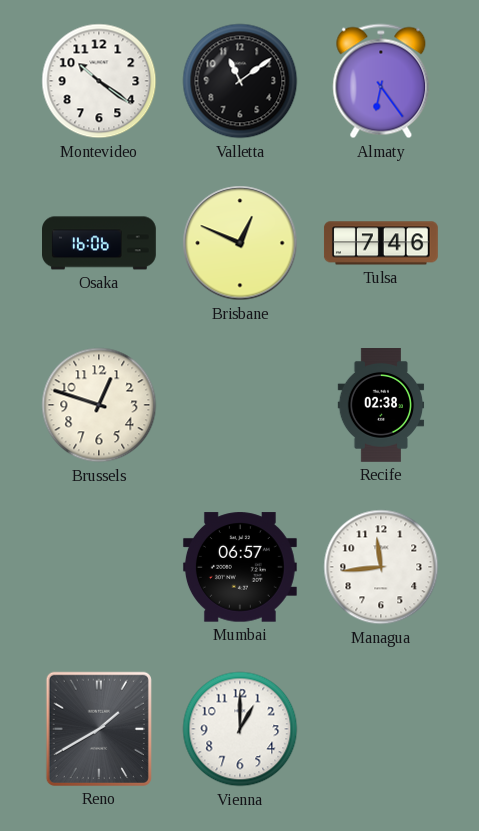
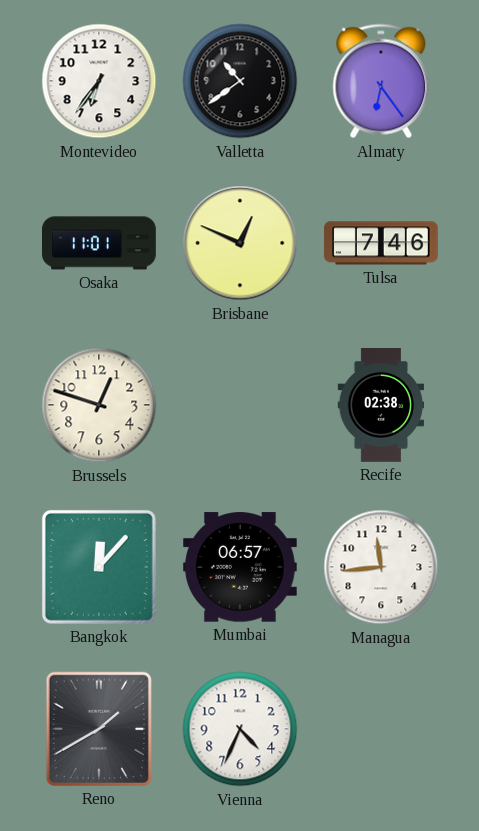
Montevideo: 10:21 -> 6:36 (99, 81)
Valletta: 11:09 -> 10:39 (240, 81)
Osaka: 16:06 -> 11:01 (100, 243)
Bangkok: none -> 12:07 (99, 567)
Vienna: 1:00 -> 4:34 (240, 729)
